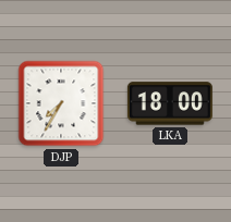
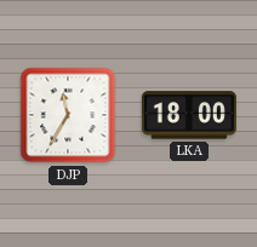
DJP: 7:35 -> 11:35 (68, 115)
